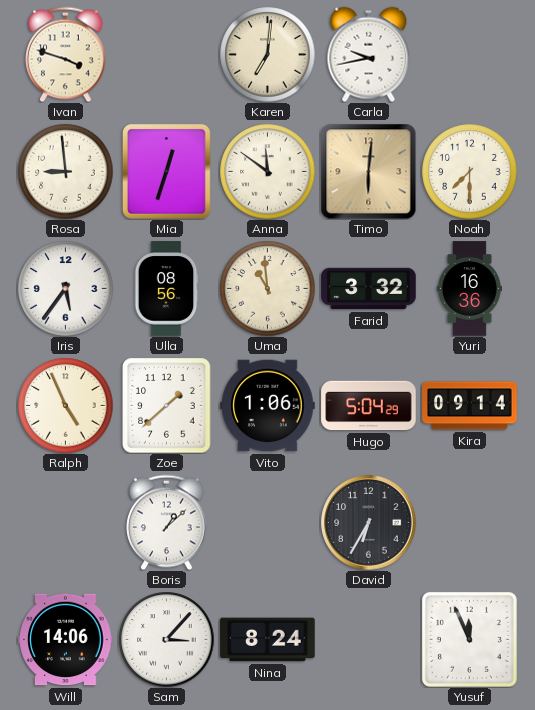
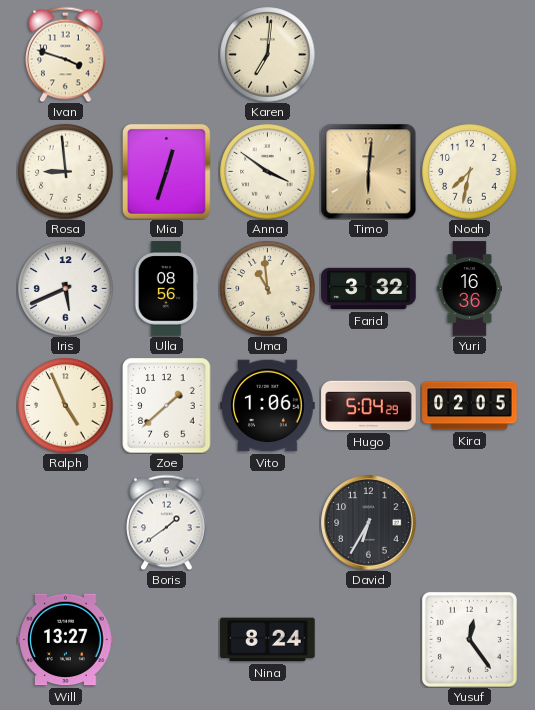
Carla: 9:43 -> none (369, 54)
Anna: 11:51 -> 3:51 (267, 171)
Noah: 7:30 -> 7:32 (469, 171)
Iris: 5:36 -> 5:41 (65, 288)
Kira: 09:14 -> 02:05 (470, 406)
Boris: 1:08 -> 1:39 (167, 522)
Will: 14:06 -> 13:27 (66, 640)
Sam: 3:07 -> none (166, 639)
Yusuf: 11:56 -> 12:24 (469, 639)
